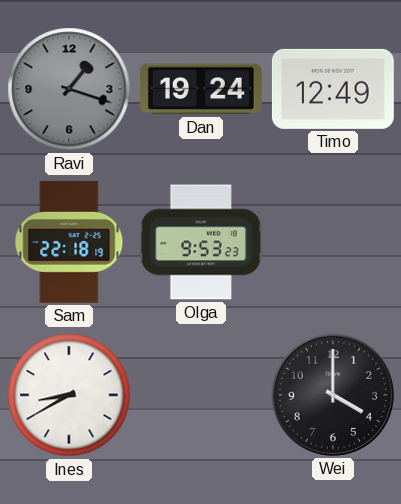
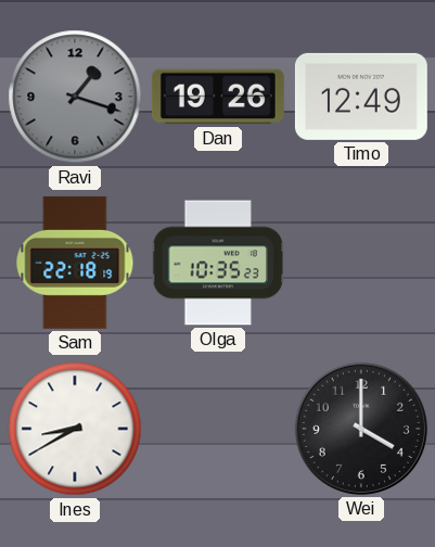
Dan: 19:24 -> 19:26 (218, 97)
Olga: 9:53 -> 10:35 (218, 263)
